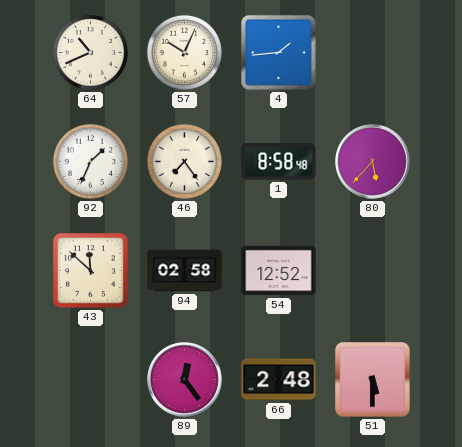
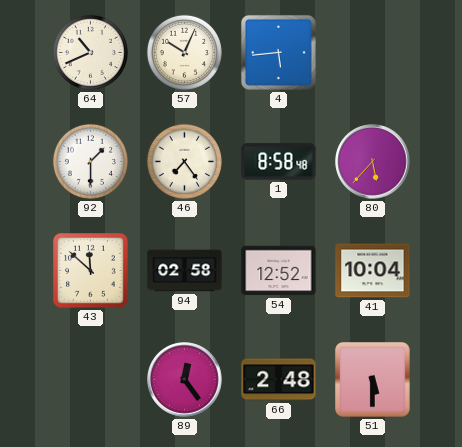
4: 1:44 -> 5:44 (279, 53)
92: 1:34 -> 1:30 (90, 161)
41: none -> 10:04 (373, 271)
